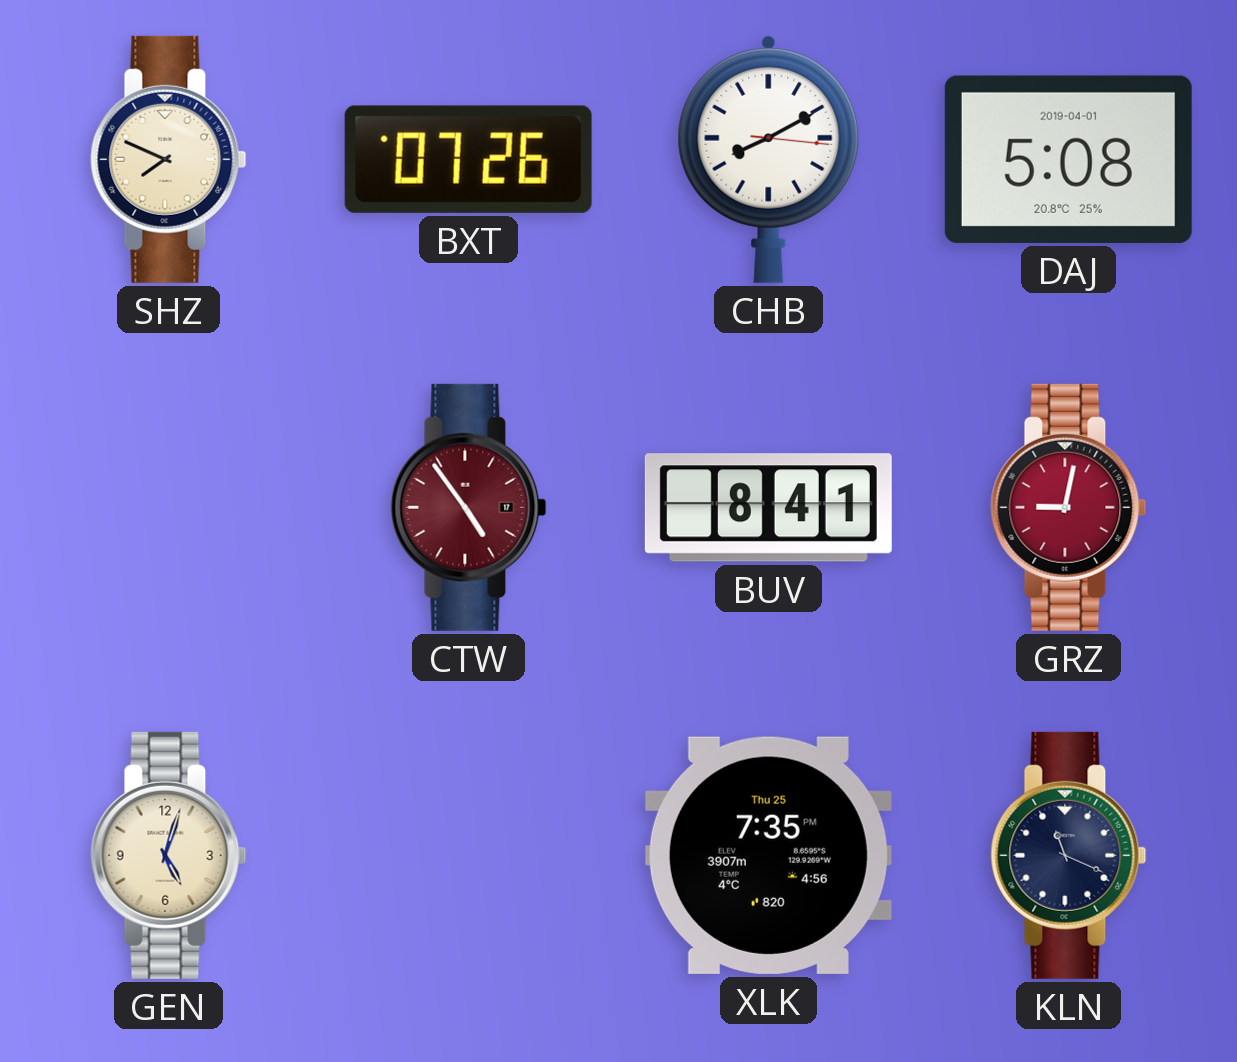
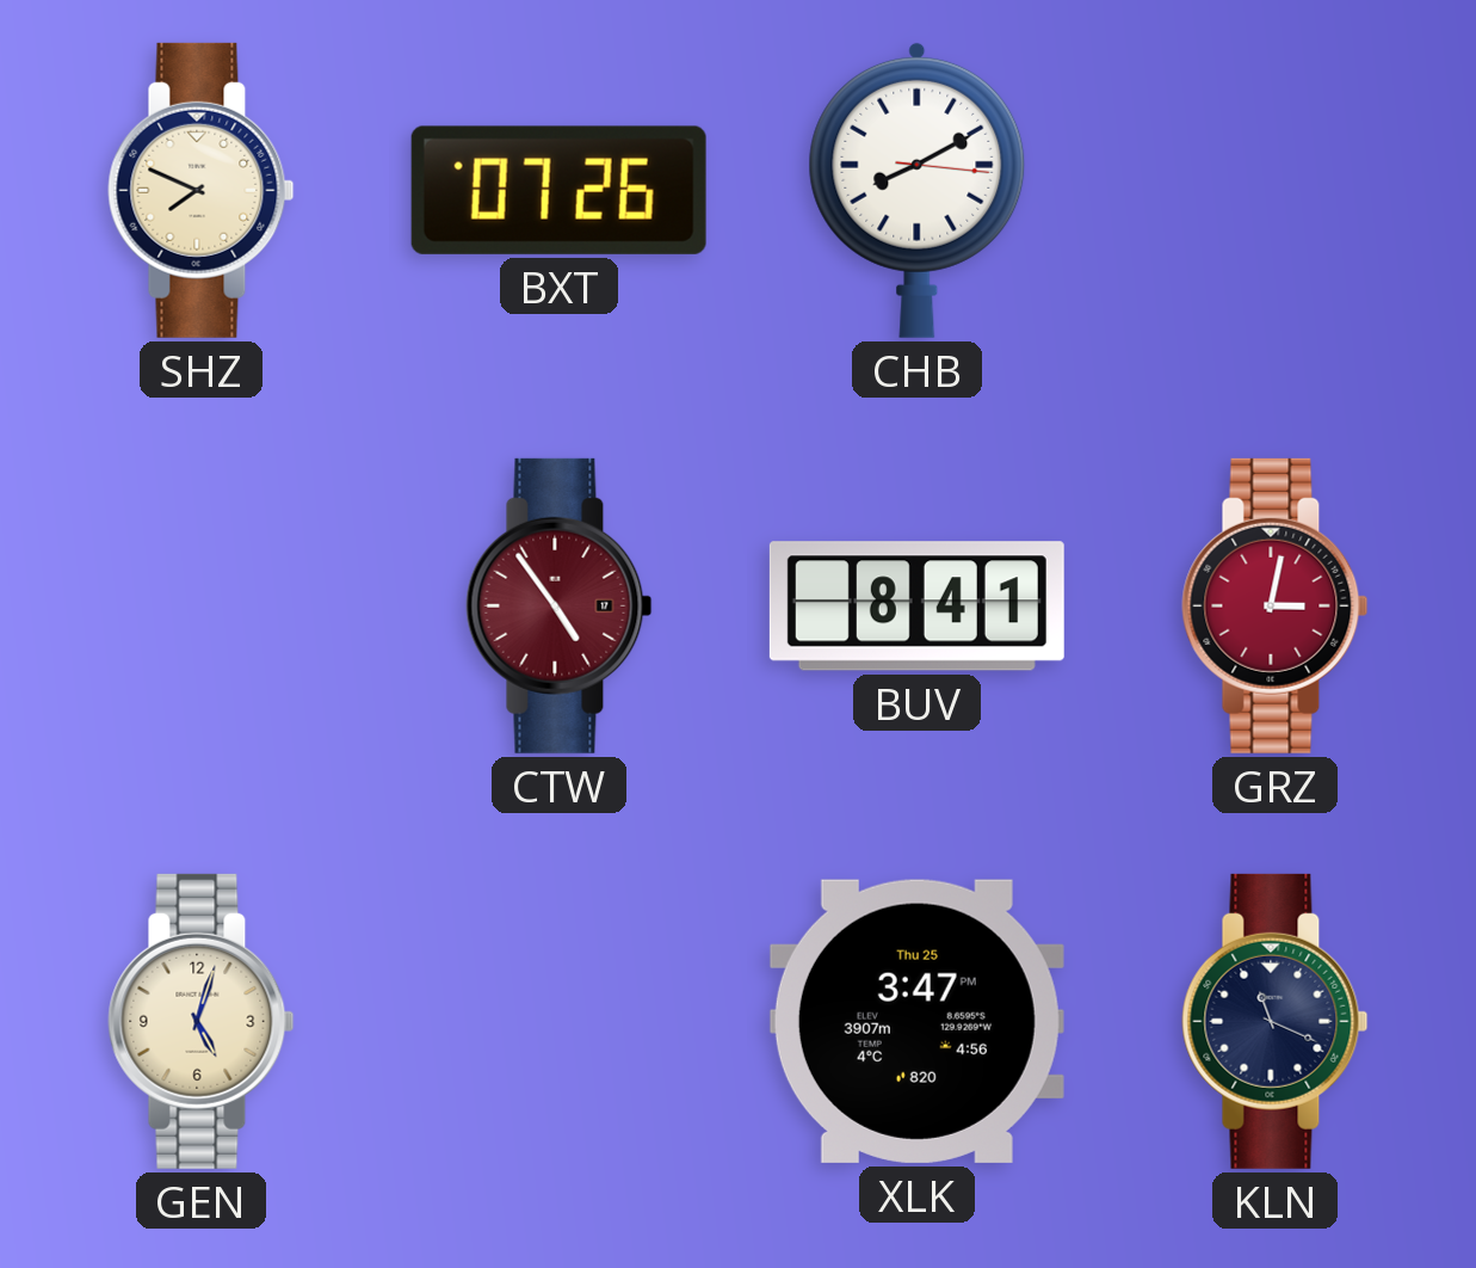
DAJ: 5:08 -> none (1068, 159)
GRZ: 9:02 -> 3:02 (1276, 605)
XLK: 7:35 -> 3:47 (916, 1021)
